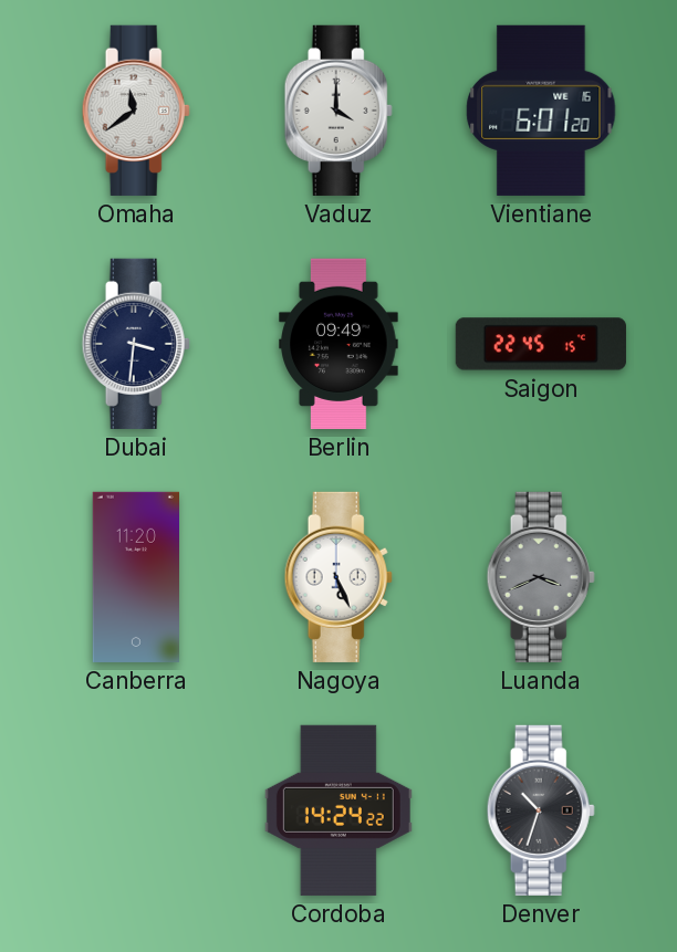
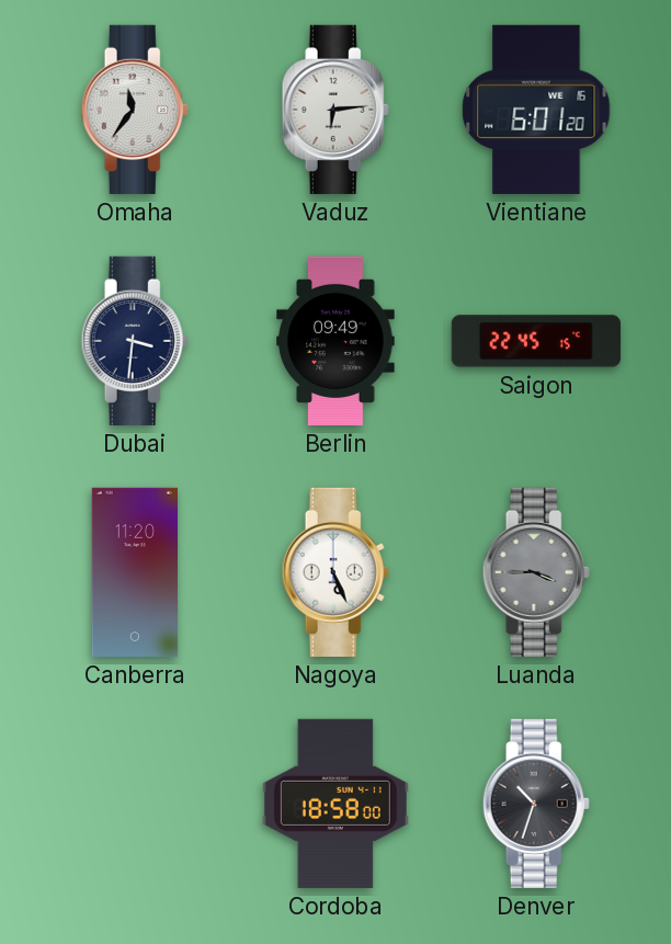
Omaha: 11:39 -> 11:36 (135, 110)
Vaduz: 4:00 -> 6:14 (336, 110)
Luanda: 3:41 -> 3:45 (536, 572)
Cordoba: 14:24 -> 18:58 (336, 804)
